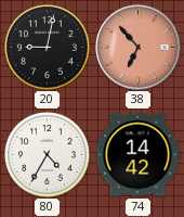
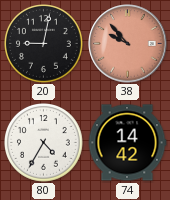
38: 6:53 -> 9:53 (128, 44)
